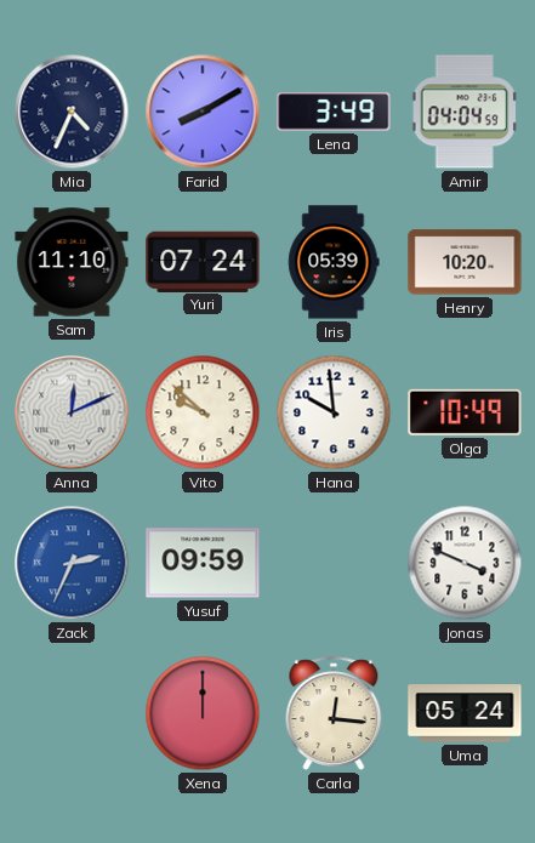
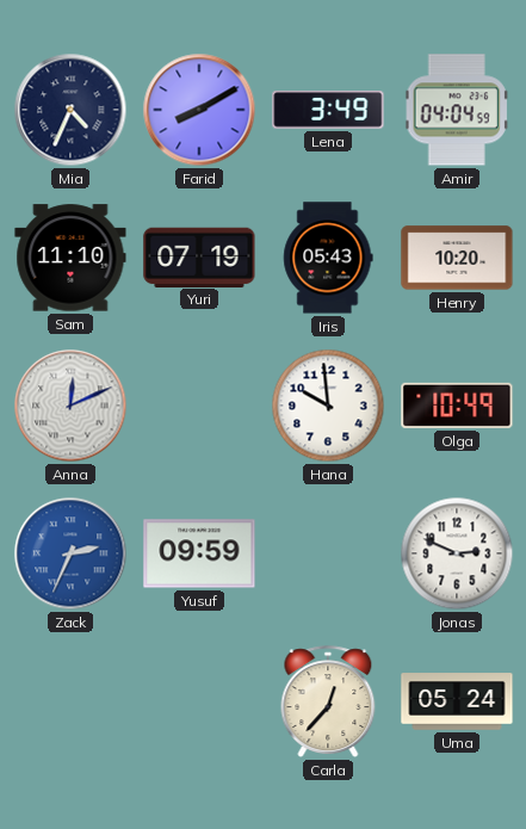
Yuri: 07:24 -> 07:19 (199, 256)
Iris: 05:39 -> 05:43 (328, 258)
Vito: 9:52 -> none (203, 412)
Jonas: 3:49 -> 2:49 (457, 553)
Xena: 12:00 -> none (203, 713)
Carla: 12:16 -> 12:37 (328, 701)
